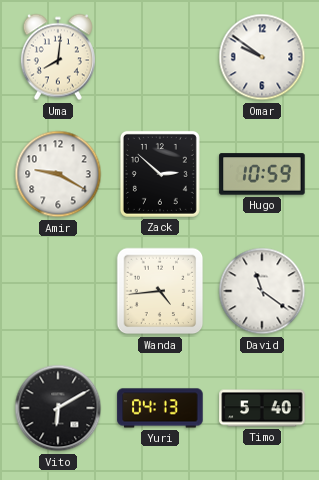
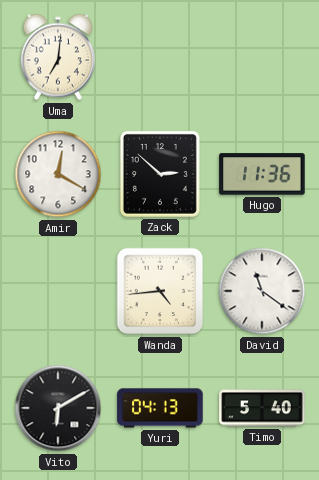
Uma: 8:01 -> 7:01 (58, 57)
Omar: 9:51 -> none (262, 57)
Amir: 9:20 -> 12:20 (58, 174)
Hugo: 10:59 -> 11:36 (262, 174)
